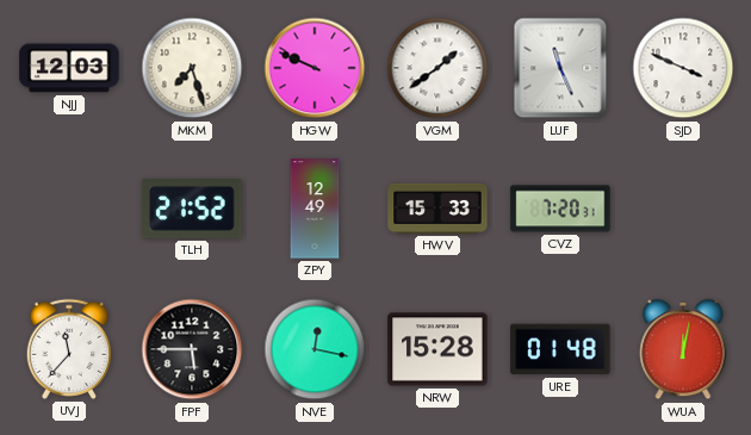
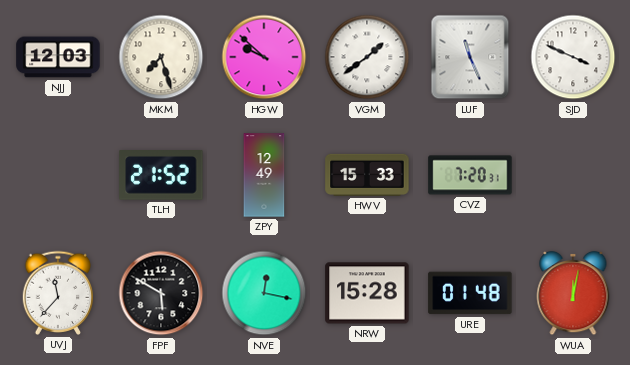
HGW: 9:49 -> 9:52 (264, 57)
FPF: 5:45 -> 5:50 (161, 293)
